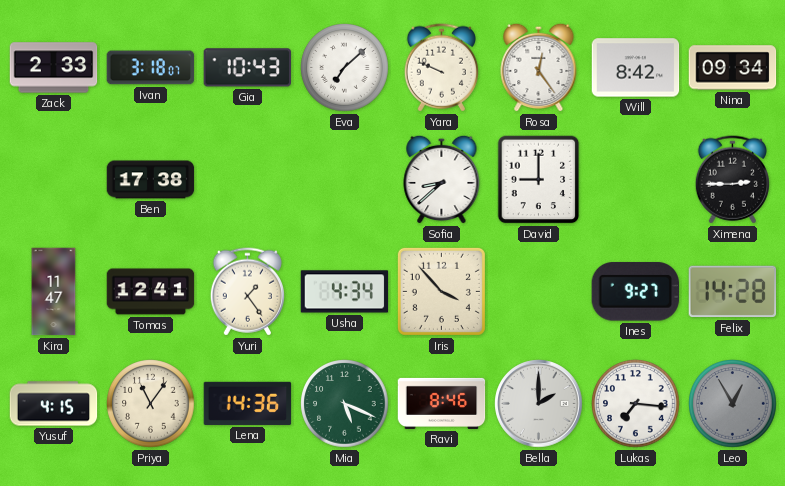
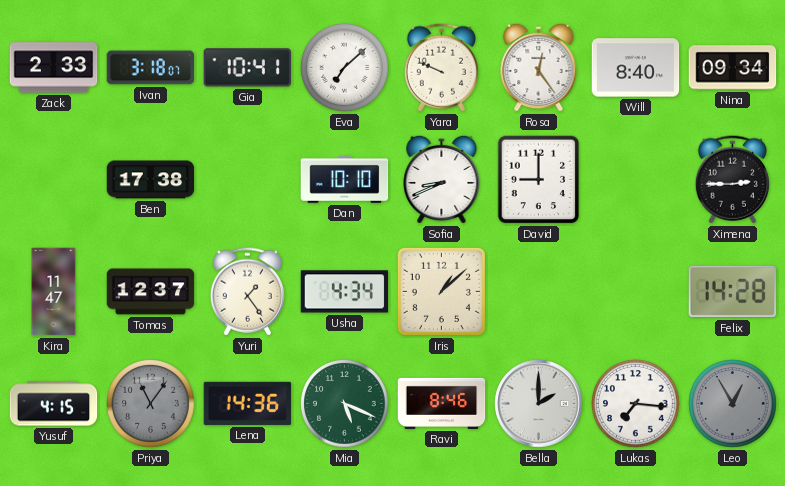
Gia: 10:43 -> 10:41 (247, 68)
Will: 8:42 -> 8:40 (636, 68)
Dan: none -> 10:10 (345, 179)
Sofia: 8:38 -> 8:41 (442, 179)
Tomas: 12:41 -> 12:37 (151, 292)
Iris: 3:53 -> 1:08 (441, 291)
Ines: 9:27 -> none (635, 292)
Priya dial: cream -> grey (151, 404)
